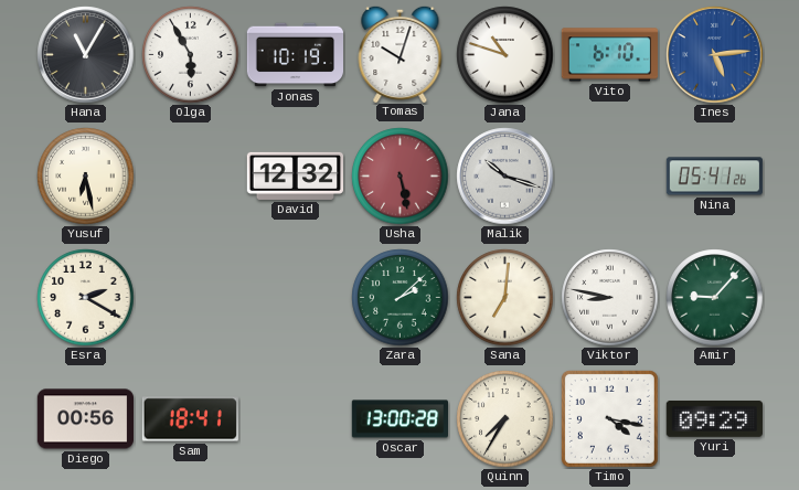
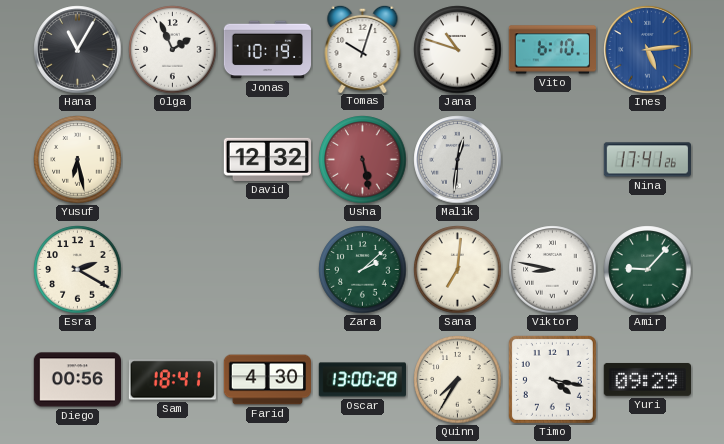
Olga: 5:55 -> 1:56 (173, 50)
Malik: 10:18 -> 12:31 (458, 160)
Nina: 05:41 -> 17:41 (647, 160)
Farid: none -> 4:30 (268, 380)
